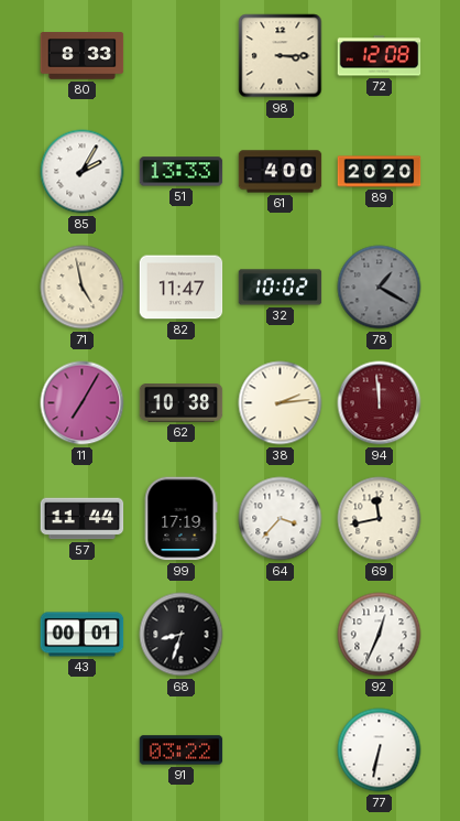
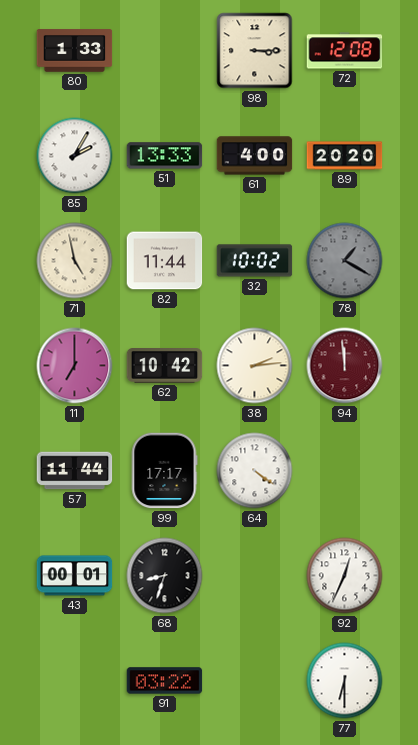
80: 8:33 -> 1:33 (75, 51)
82: 11:47 -> 11:44 (165, 261)
11: 7:05 -> 7:00 (75, 366)
62: 10:38 -> 10:42 (165, 366)
99: 17:19 -> 17:17 (164, 471)
64: 3:37 -> 4:21 (255, 471)
69: 11:43 -> none (380, 519)
77: 6:32 -> 6:30 (345, 681)
